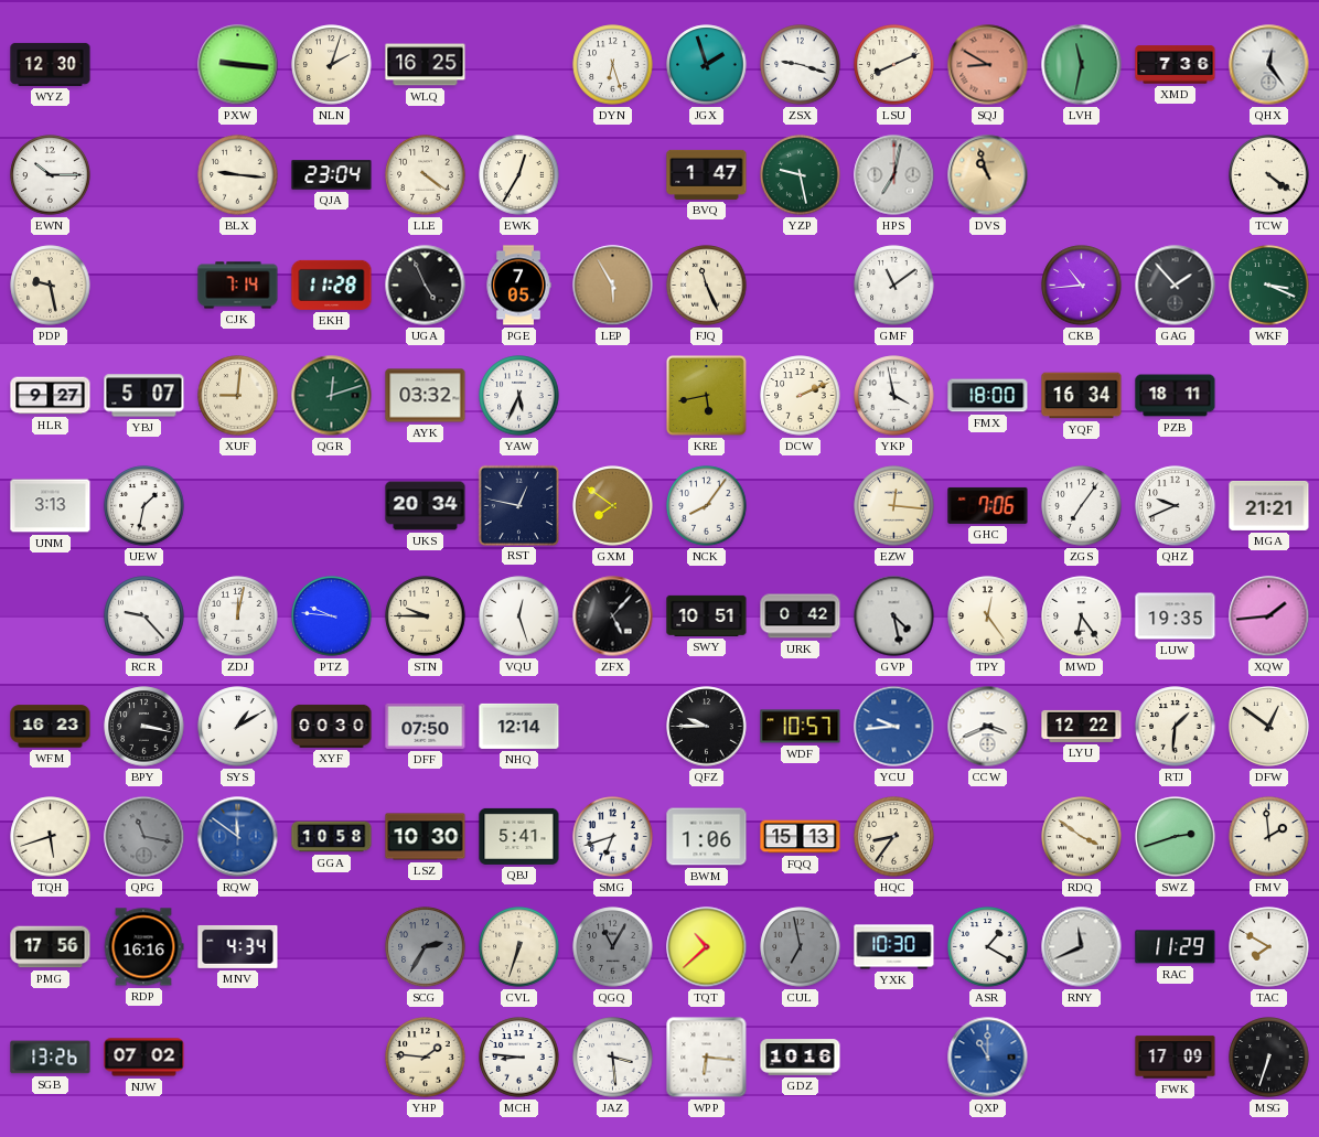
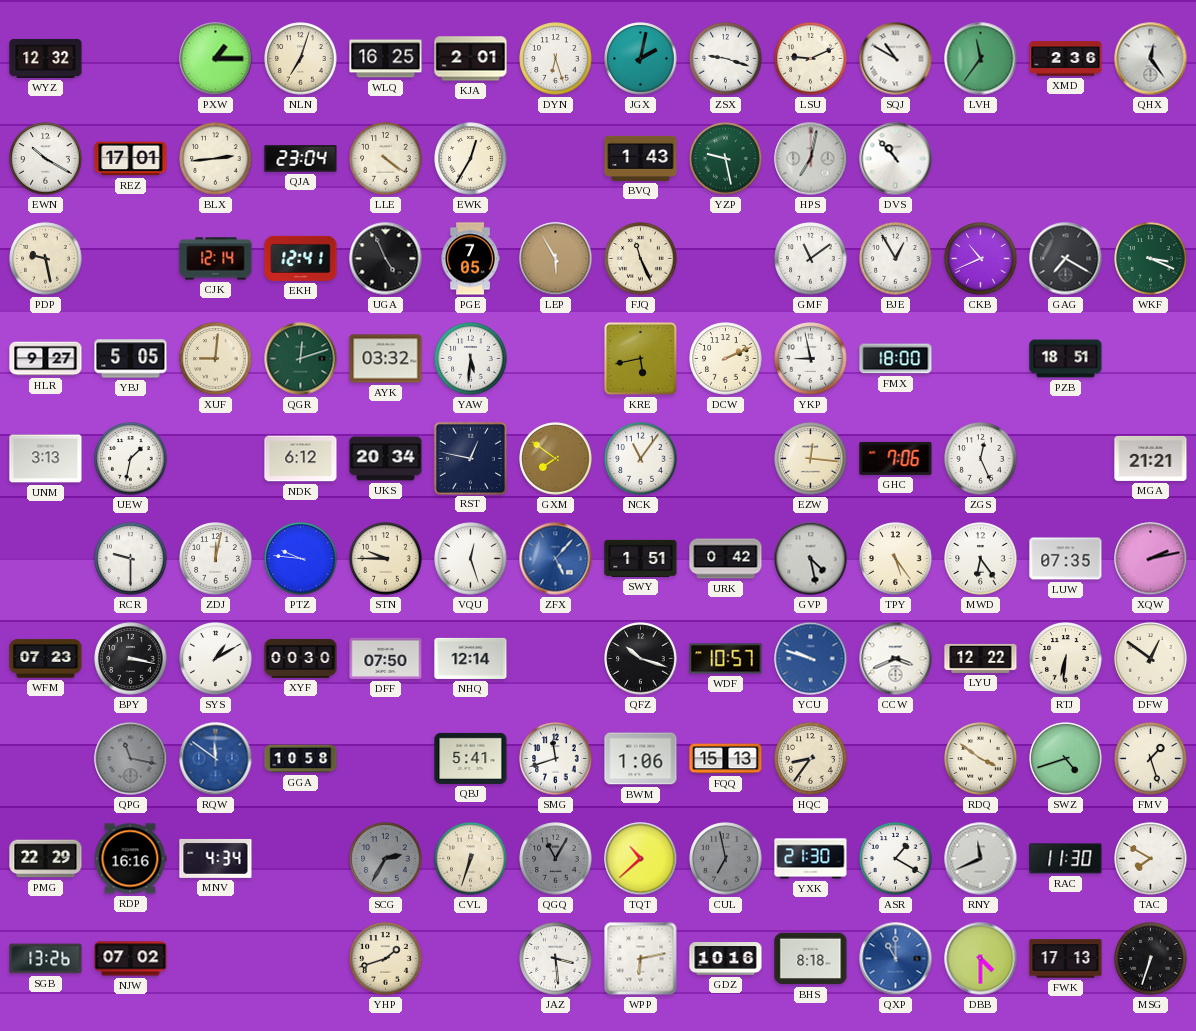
WYZ: 12:30 -> 12:32 (46, 58)
PXW: 9:16 -> 1:15 (216, 59)
NLN: 2:03 -> 7:03 (301, 59)
KJA: none -> 2:01 (471, 59)
JGX: 1:57 -> 2:02 (641, 59)
LSU: 8:11 -> 9:11 (811, 59)
SQJ: 8:50 -> 10:50 (896, 59)
SQJ dial: salmon -> white (896, 59)
LVH: 11:32 -> 11:36 (981, 59)
XMD: 7:36 -> 2:36 (1066, 59)
EWN: 10:15 -> 10:20 (46, 159)
REZ: none -> 17:01 (131, 159)
BLX: 9:16 -> 2:44 (216, 159)
BVQ: 1:47 -> 1:43 (641, 158)
DVS: 10:57 -> 10:53 (896, 159)
DVS dial: champagne -> white (896, 159)
TCW: 4:21 -> none (1269, 175)
CJK: 7:14 -> 12:14 (216, 259)
EKH: 11:28 -> 12:41 (301, 258)
BJE: none -> 12:55 (896, 259)
CKB: 10:44 -> 10:41 (981, 259)
GAG: 1:53 -> 7:20 (1066, 259)
YBJ: 5:07 -> 5:05 (131, 359)
YAW: 5:34 -> 5:31 (471, 359)
YKP: 3:58 -> 8:58 (811, 359)
YQF: 16:34 -> none (1082, 396)
PZB: 18:11 -> 18:51 (1066, 359)
NDK: none -> 6:12 (301, 459)
NCK: 8:06 -> 11:06 (641, 459)
ZGS: 7:06 -> 12:26 (981, 459)
QHZ: 9:41 -> none (1176, 506)
RCR: 9:23 -> 9:30 (131, 559)
ZFX dial: black -> blue (556, 559)
SWY: 10:51 -> 1:51 (641, 558)
TPY: 12:24 -> 5:24 (896, 559)
LUW: 19:35 -> 07:35 (1066, 559)
XQW: 1:44 -> 2:13 (1151, 559)
WFM: 16:23 -> 07:23 (46, 659)
QFZ: 9:45 -> 10:18 (641, 659)
YCU: 9:44 -> 9:48 (811, 659)
RTJ: 1:31 -> 6:31 (1066, 659)
TQH: 5:42 -> none (51, 837)
LSZ: 10:30 -> none (426, 837)
SMG: 6:42 -> 11:42 (556, 759)
SWZ: 2:42 -> 4:42 (1066, 759)
FMV: 1:59 -> 1:27 (1151, 759)
PMG: 17:56 -> 22:29 (46, 859)
YXK: 10:30 -> 21:30 (811, 859)
RAC: 11:29 -> 11:30 (1066, 859)
YHP: 1:46 -> 1:42 (386, 959)
MCH: 8:46 -> none (519, 1058)
WPP: 6:16 -> 6:13 (641, 959)
BHS: none -> 8:18 (811, 959)
DBB: none -> 4:30 (981, 959)
FWK: 17:09 -> 17:13 (1066, 959)
